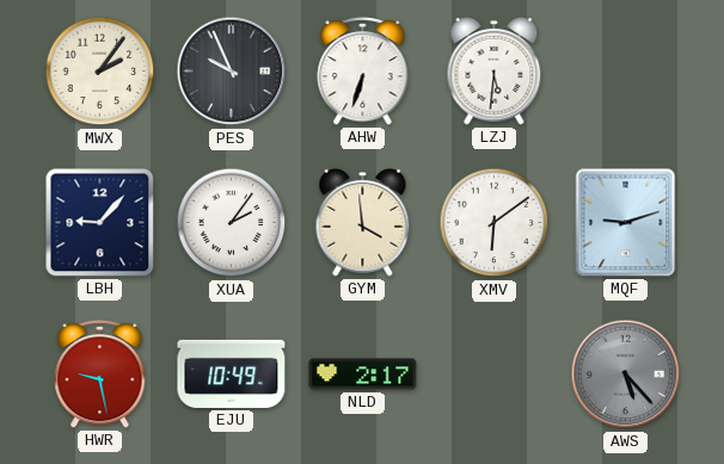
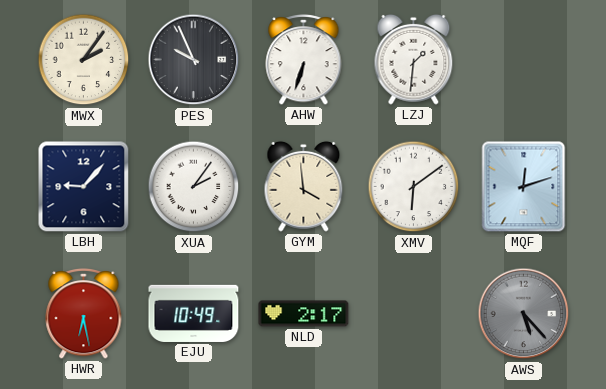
LZJ: 5:31 -> 1:31 (414, 59)
MQF: 9:12 -> 12:12 (524, 187)
HWR: 9:28 -> 6:28 (84, 313)
